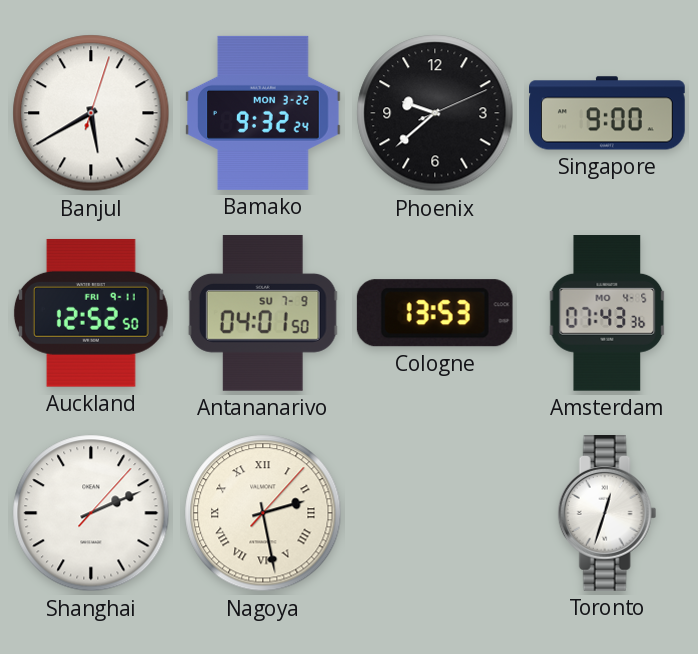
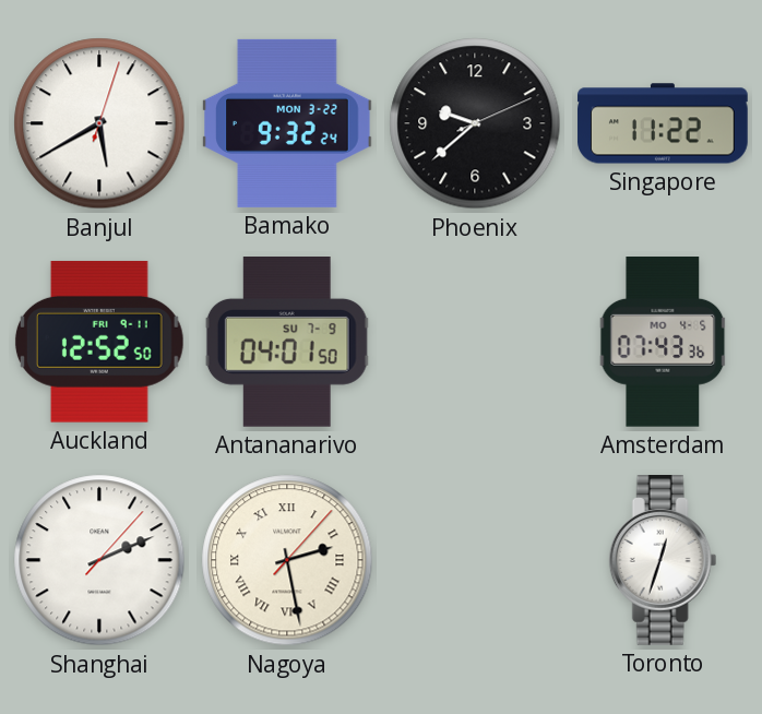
Singapore: 9:00 -> 11:22 (663, 123)
Cologne: 13:53 -> none (435, 313)
